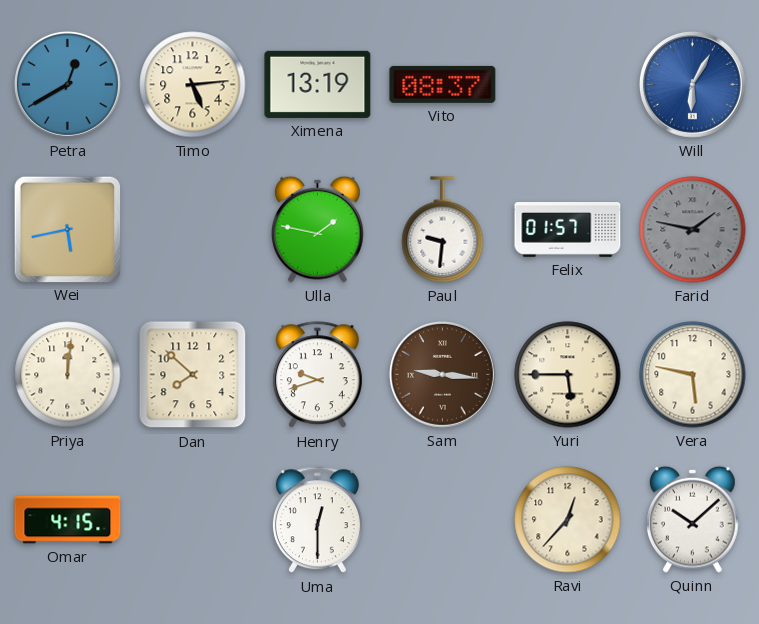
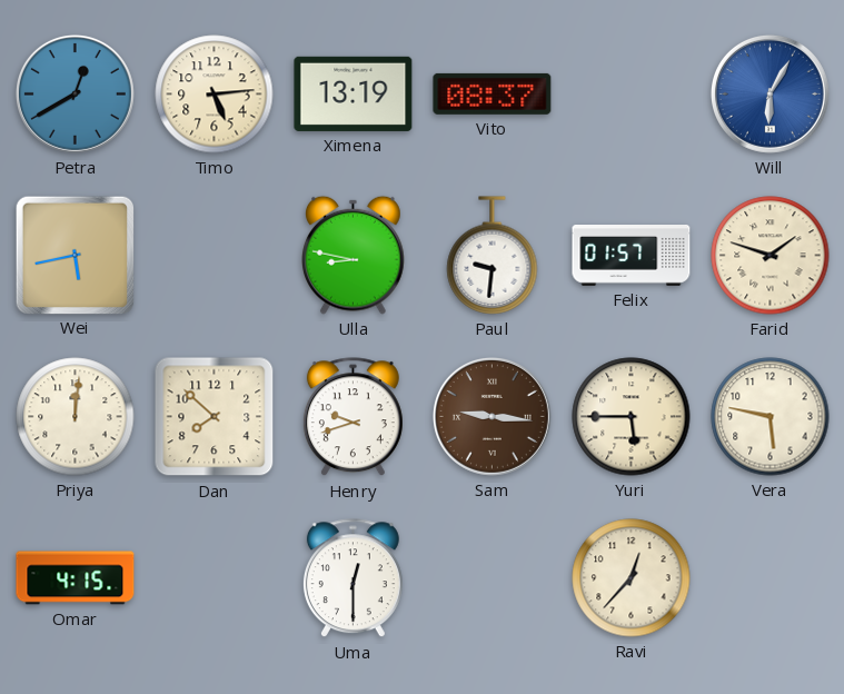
Ulla: 1:47 -> 8:47 (354, 255)
Farid: 1:47 -> 1:48 (771, 256)
Farid dial: grey -> cream (771, 256)
Quinn: 10:08 -> none (693, 519)
